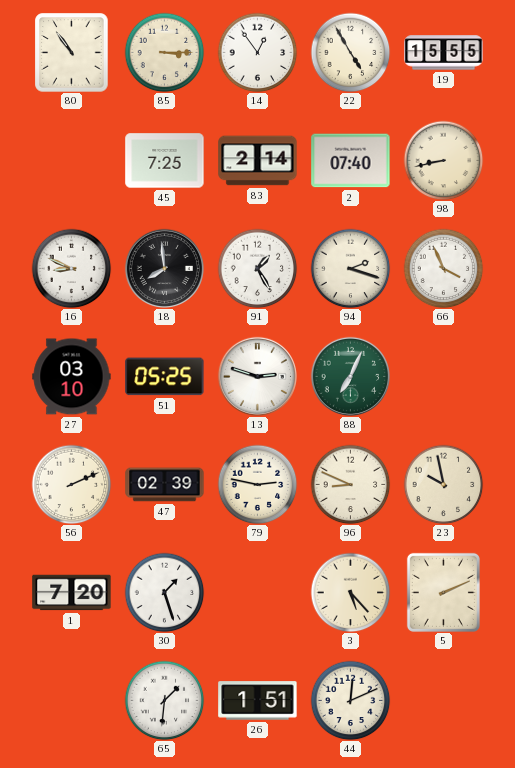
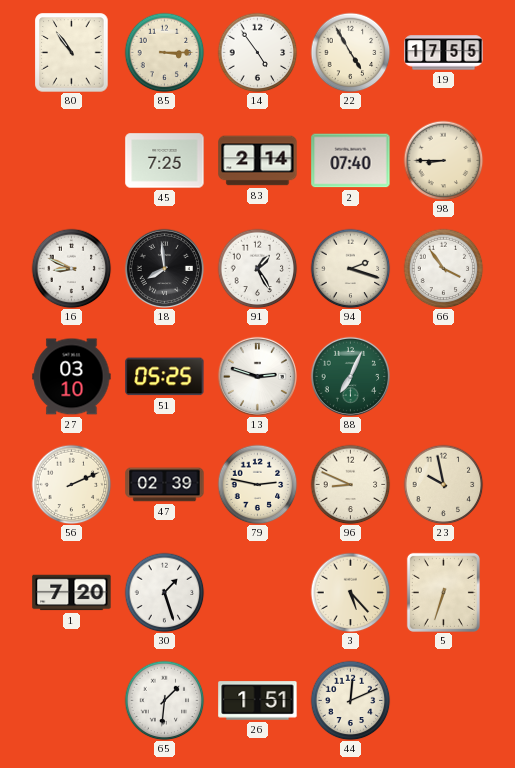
14: 12:54 -> 4:54 (257, 52)
19: 15:55 -> 17:55 (444, 53)
98: 8:43 -> 8:45 (443, 160)
66: 3:56 -> 3:54 (443, 268)
5: 2:11 -> 6:33 (443, 592)
